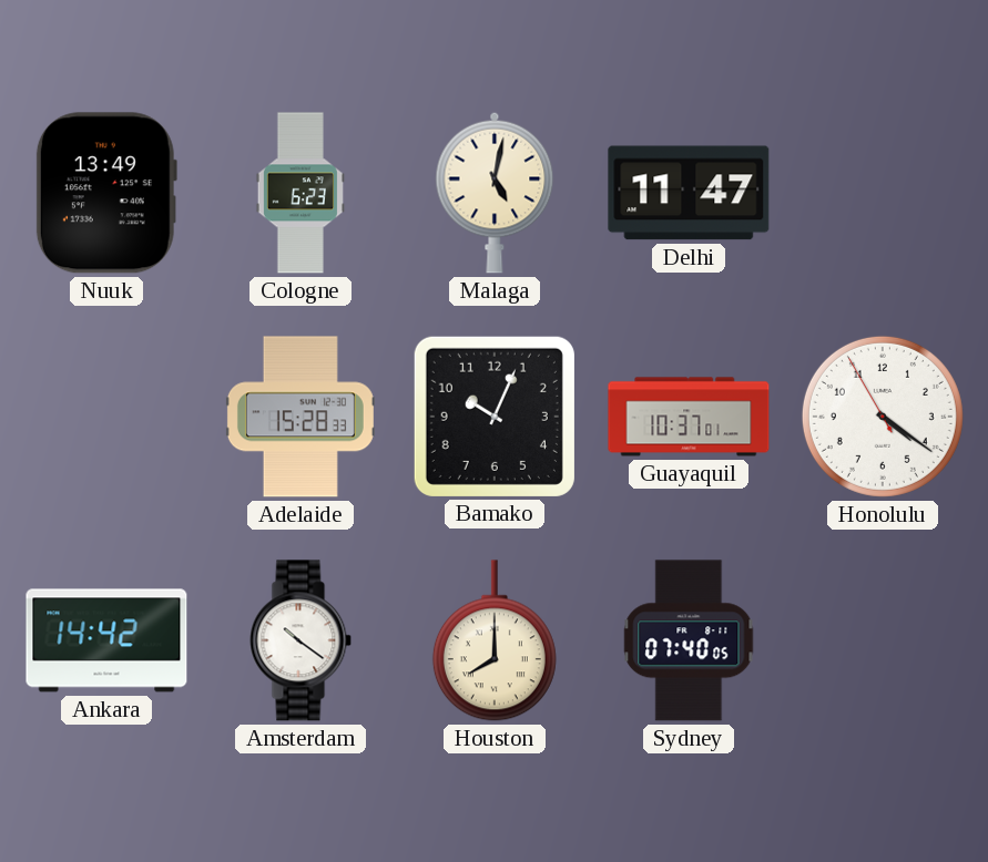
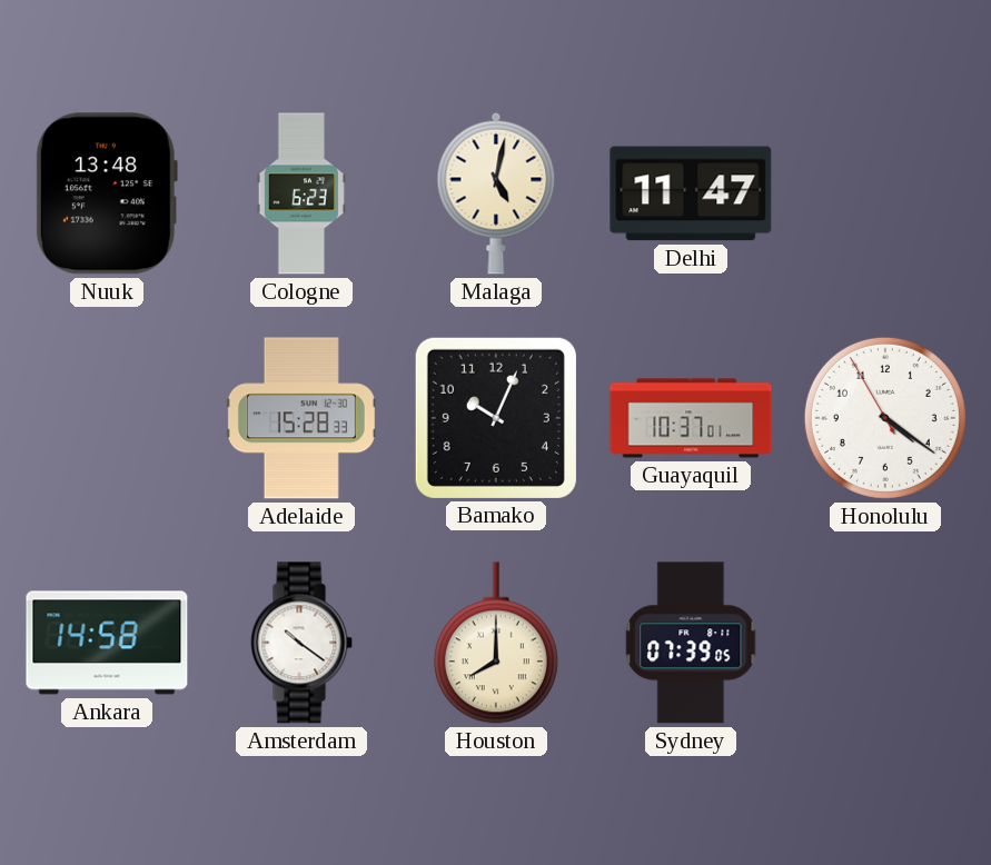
Nuuk: 13:49 -> 13:48 (107, 193)
Ankara: 14:42 -> 14:58 (107, 643)
Sydney: 07:40 -> 07:39 (691, 643)
